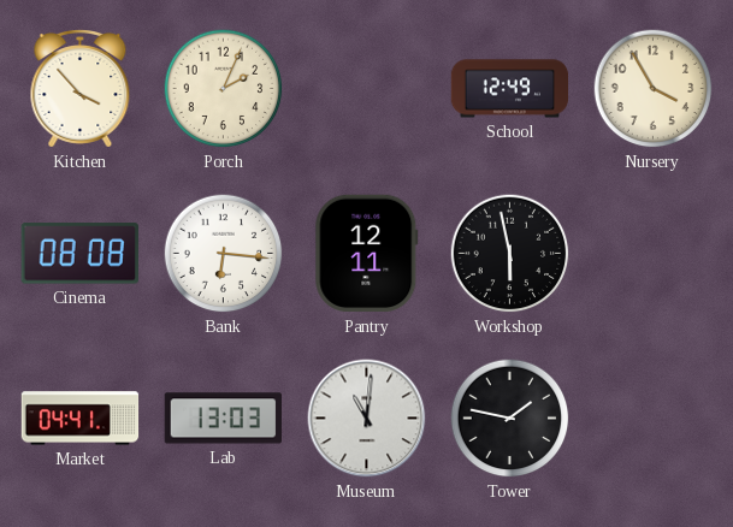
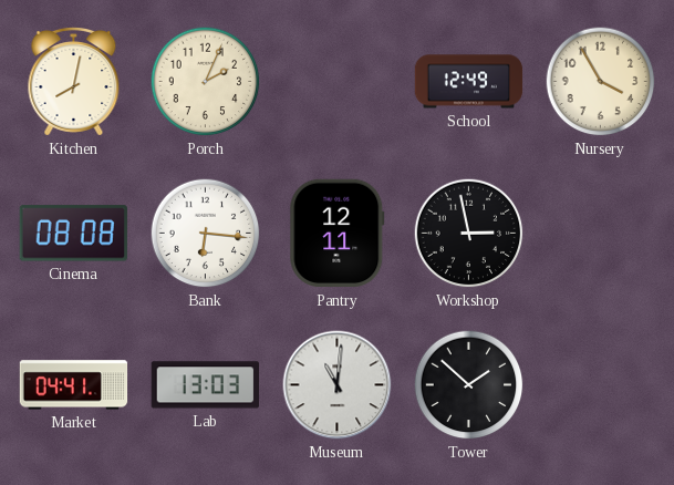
Kitchen: 3:53 -> 8:02 (74, 82)
Workshop: 5:58 -> 2:58 (469, 234)
Tower: 1:47 -> 1:52 (469, 385)
